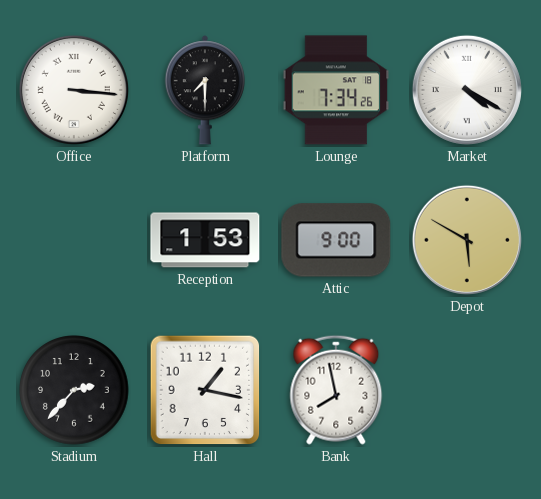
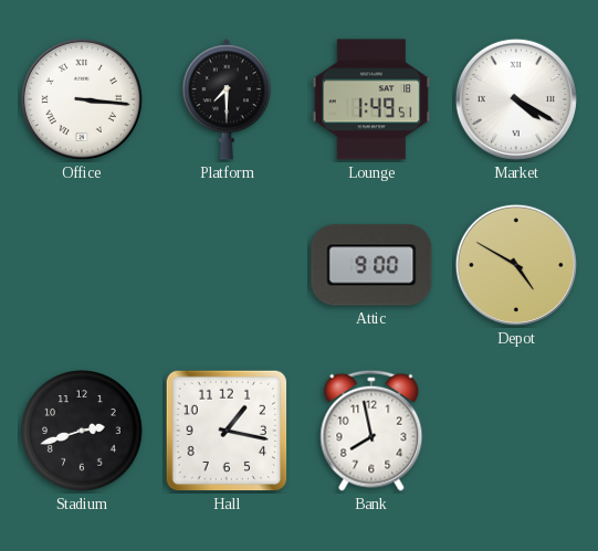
Lounge: 7:34 -> 1:49 (371, 99)
Reception: 1:53 -> none (205, 240)
Depot: 5:50 -> 4:50 (516, 265)
Stadium: 2:37 -> 2:42 (82, 431)
